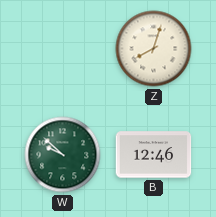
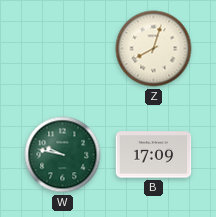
W: 9:52 -> 9:47 (63, 155)
B: 12:46 -> 17:09 (154, 155)
